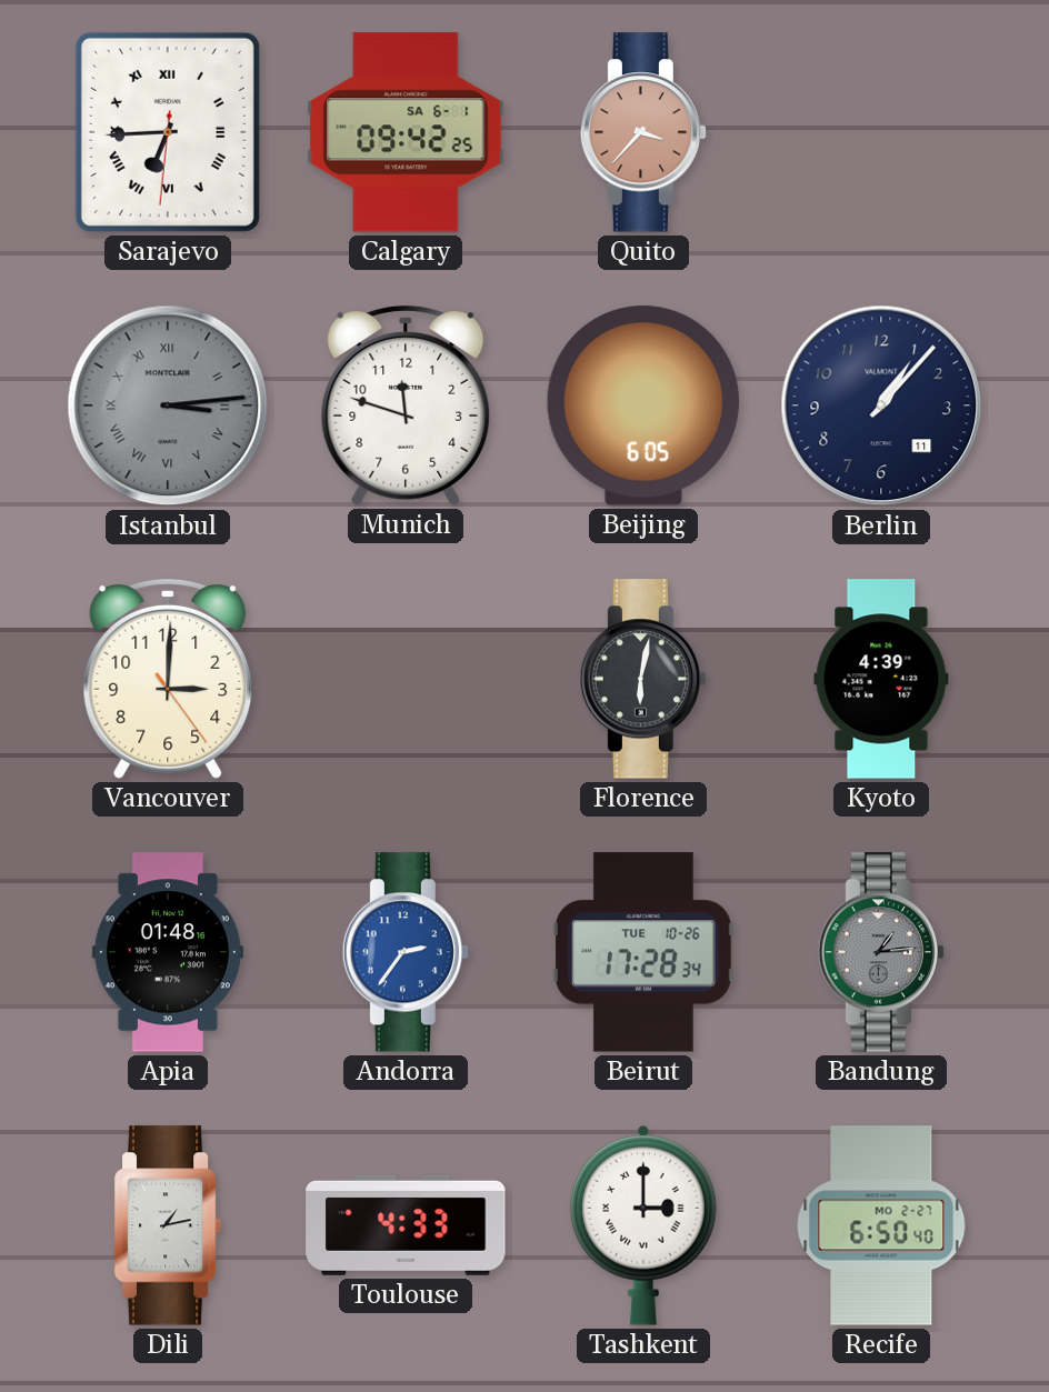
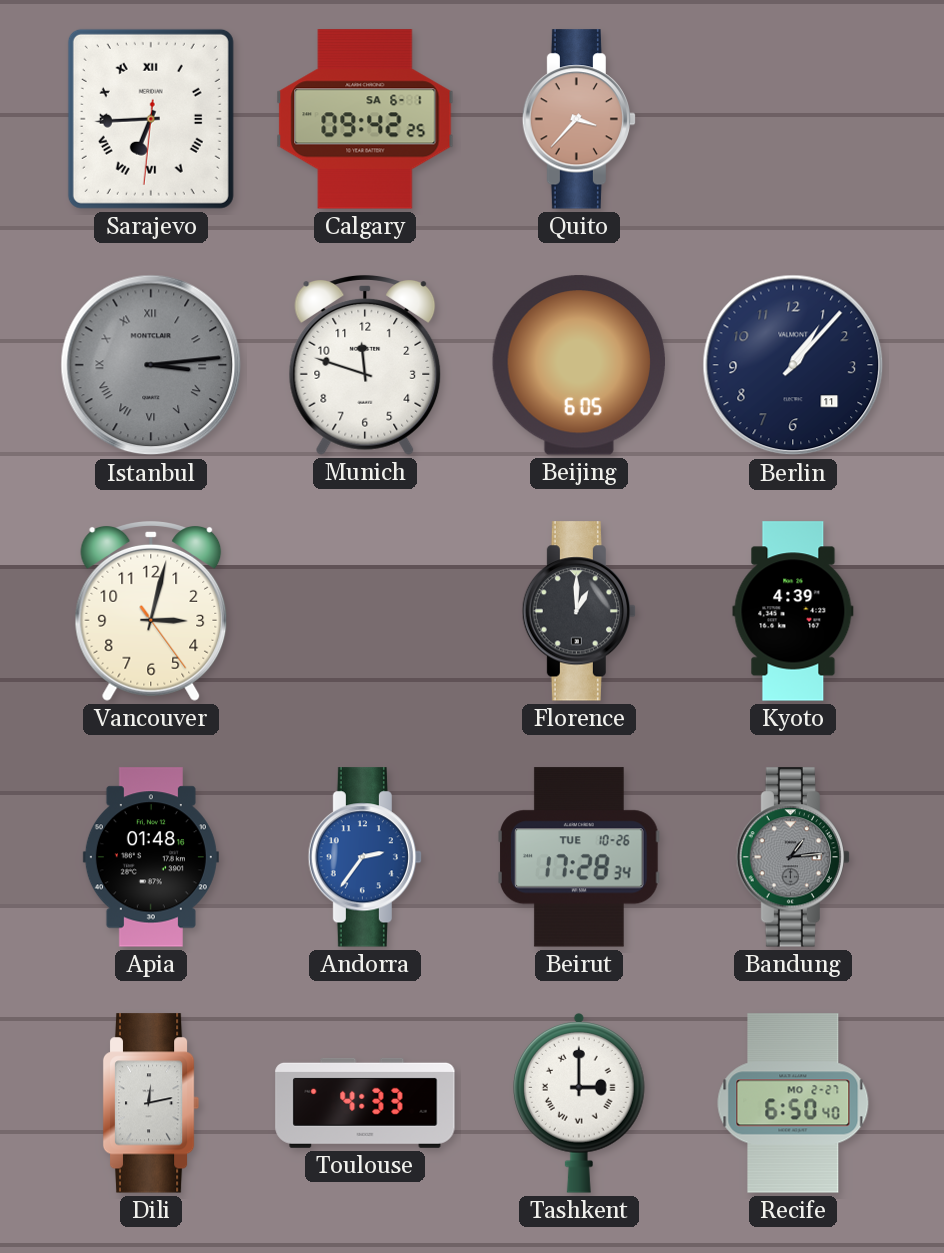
Vancouver: 3:00 -> 3:02 (151, 612)
Florence: 6:02 -> 1:00 (578, 611)
Dili: 1:13 -> 12:13 (151, 1103)
